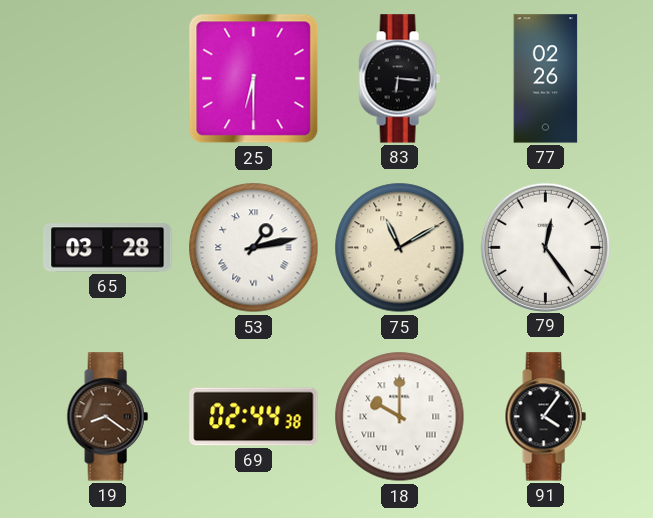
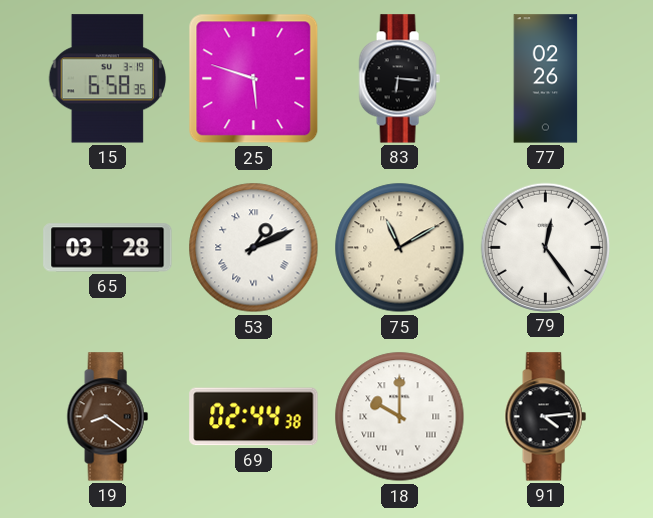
15: none -> 6:58 (108, 79)
25: 6:30 -> 5:48 (254, 79)
53: 1:13 -> 1:11 (254, 248)
91: 4:06 -> 4:14 (545, 417)
